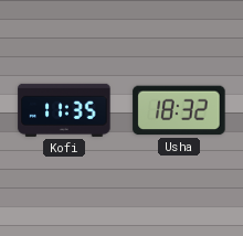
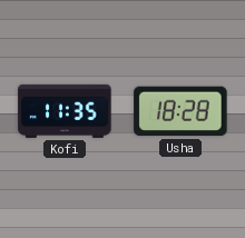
Usha: 18:32 -> 18:28 (180, 111)
